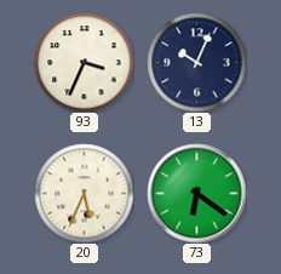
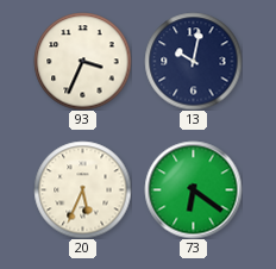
13: 10:04 -> 10:02 (193, 61)
